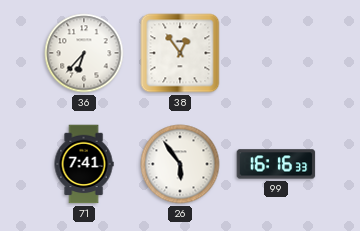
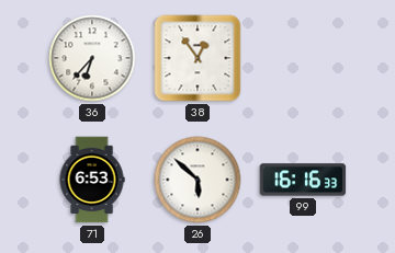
71: 7:41 -> 6:53 (92, 180)
26: 5:54 -> 5:52 (198, 180)
